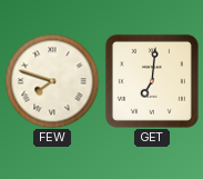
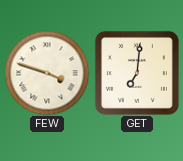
FEW: 7:48 -> 3:48 (47, 73)
